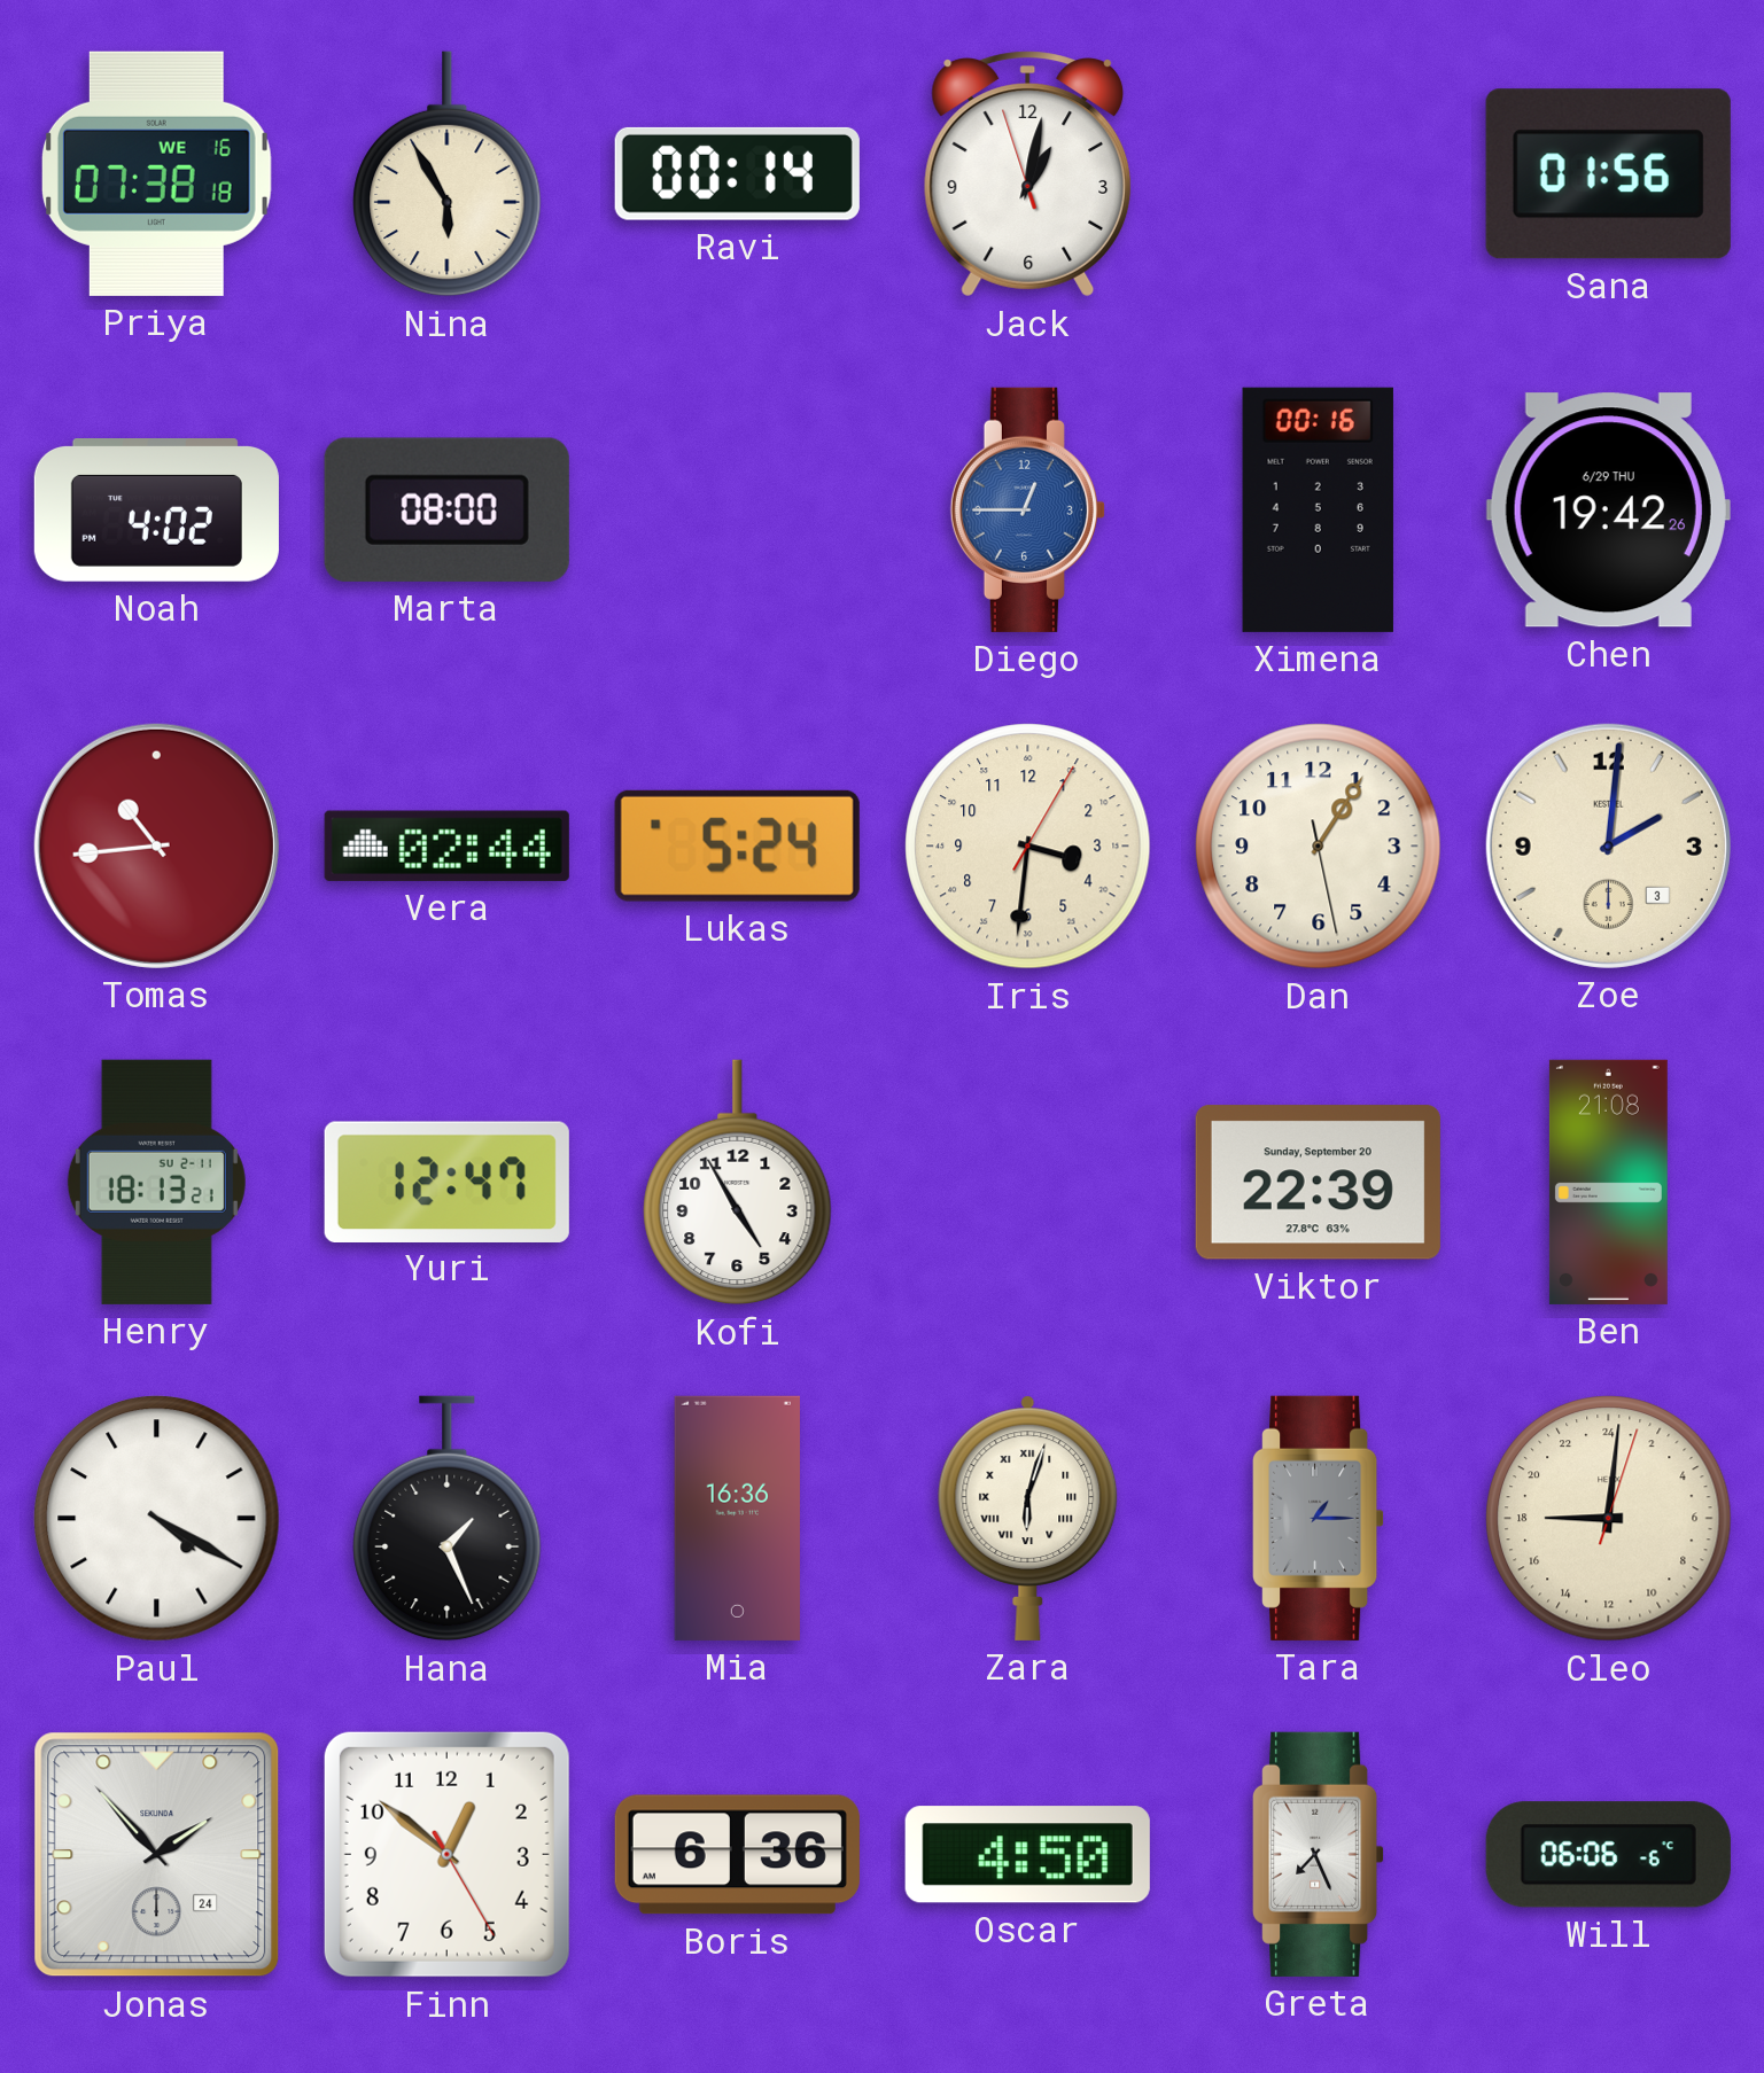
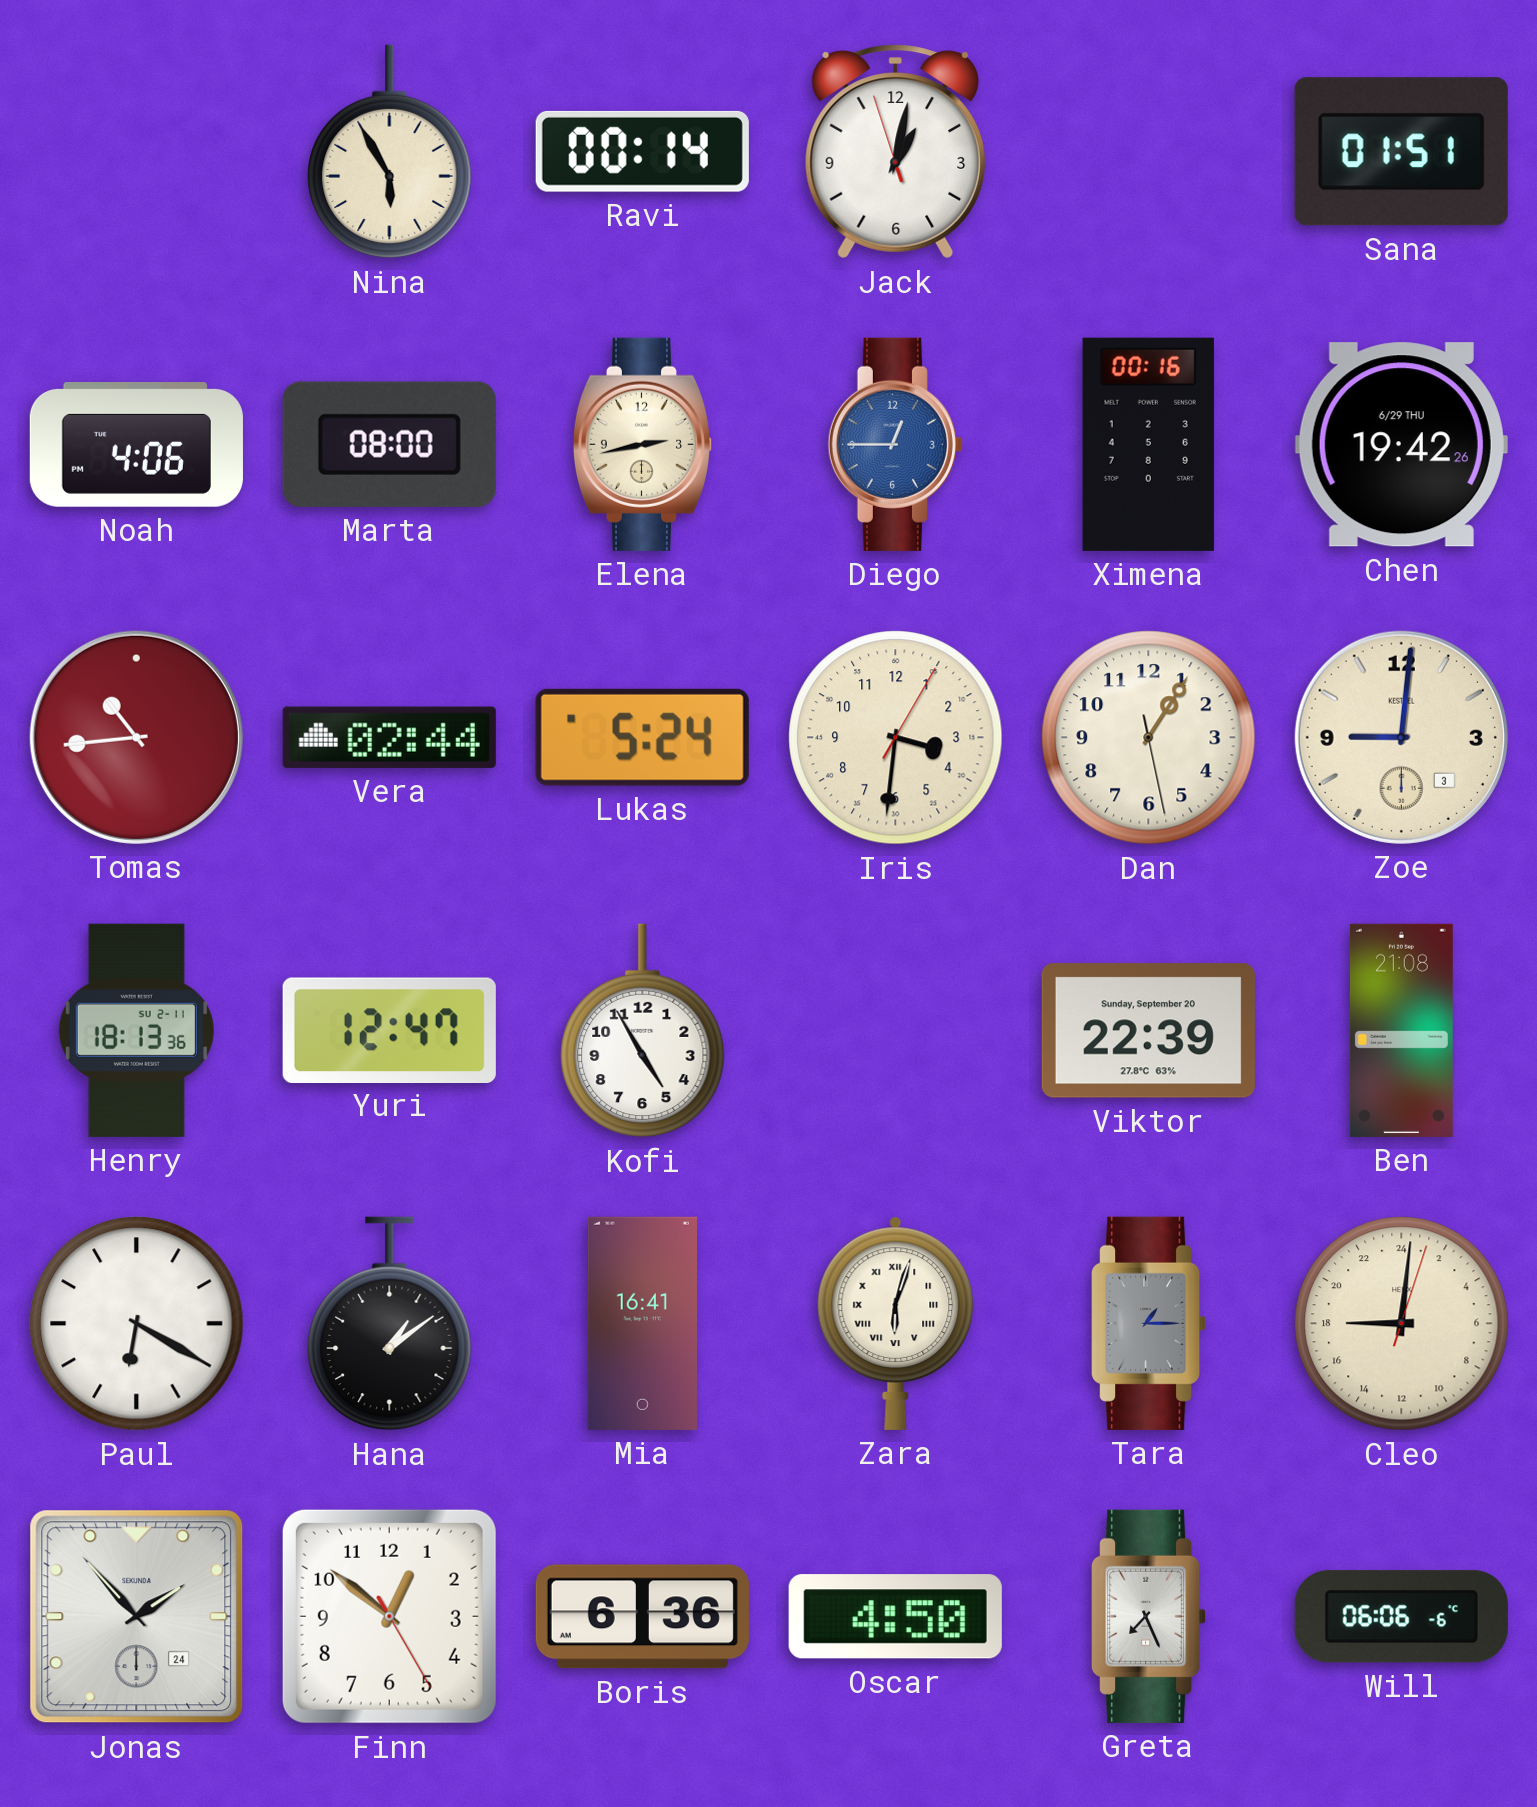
Priya: 07:38 -> none (156, 173)
Sana: 01:56 -> 01:51 (1401, 152)
Noah: 4:02 -> 4:06 (136, 445)
Elena: none -> 2:43 (643, 444)
Zoe: 2:01 -> 9:01 (1401, 737)
Henry: 18:13:21 -> 18:13:36 (136, 1030)
Paul: 4:20 -> 6:20 (137, 1324)
Hana: 1:26 -> 1:09 (390, 1324)
Mia: 16:36 -> 16:41 (642, 1323)
